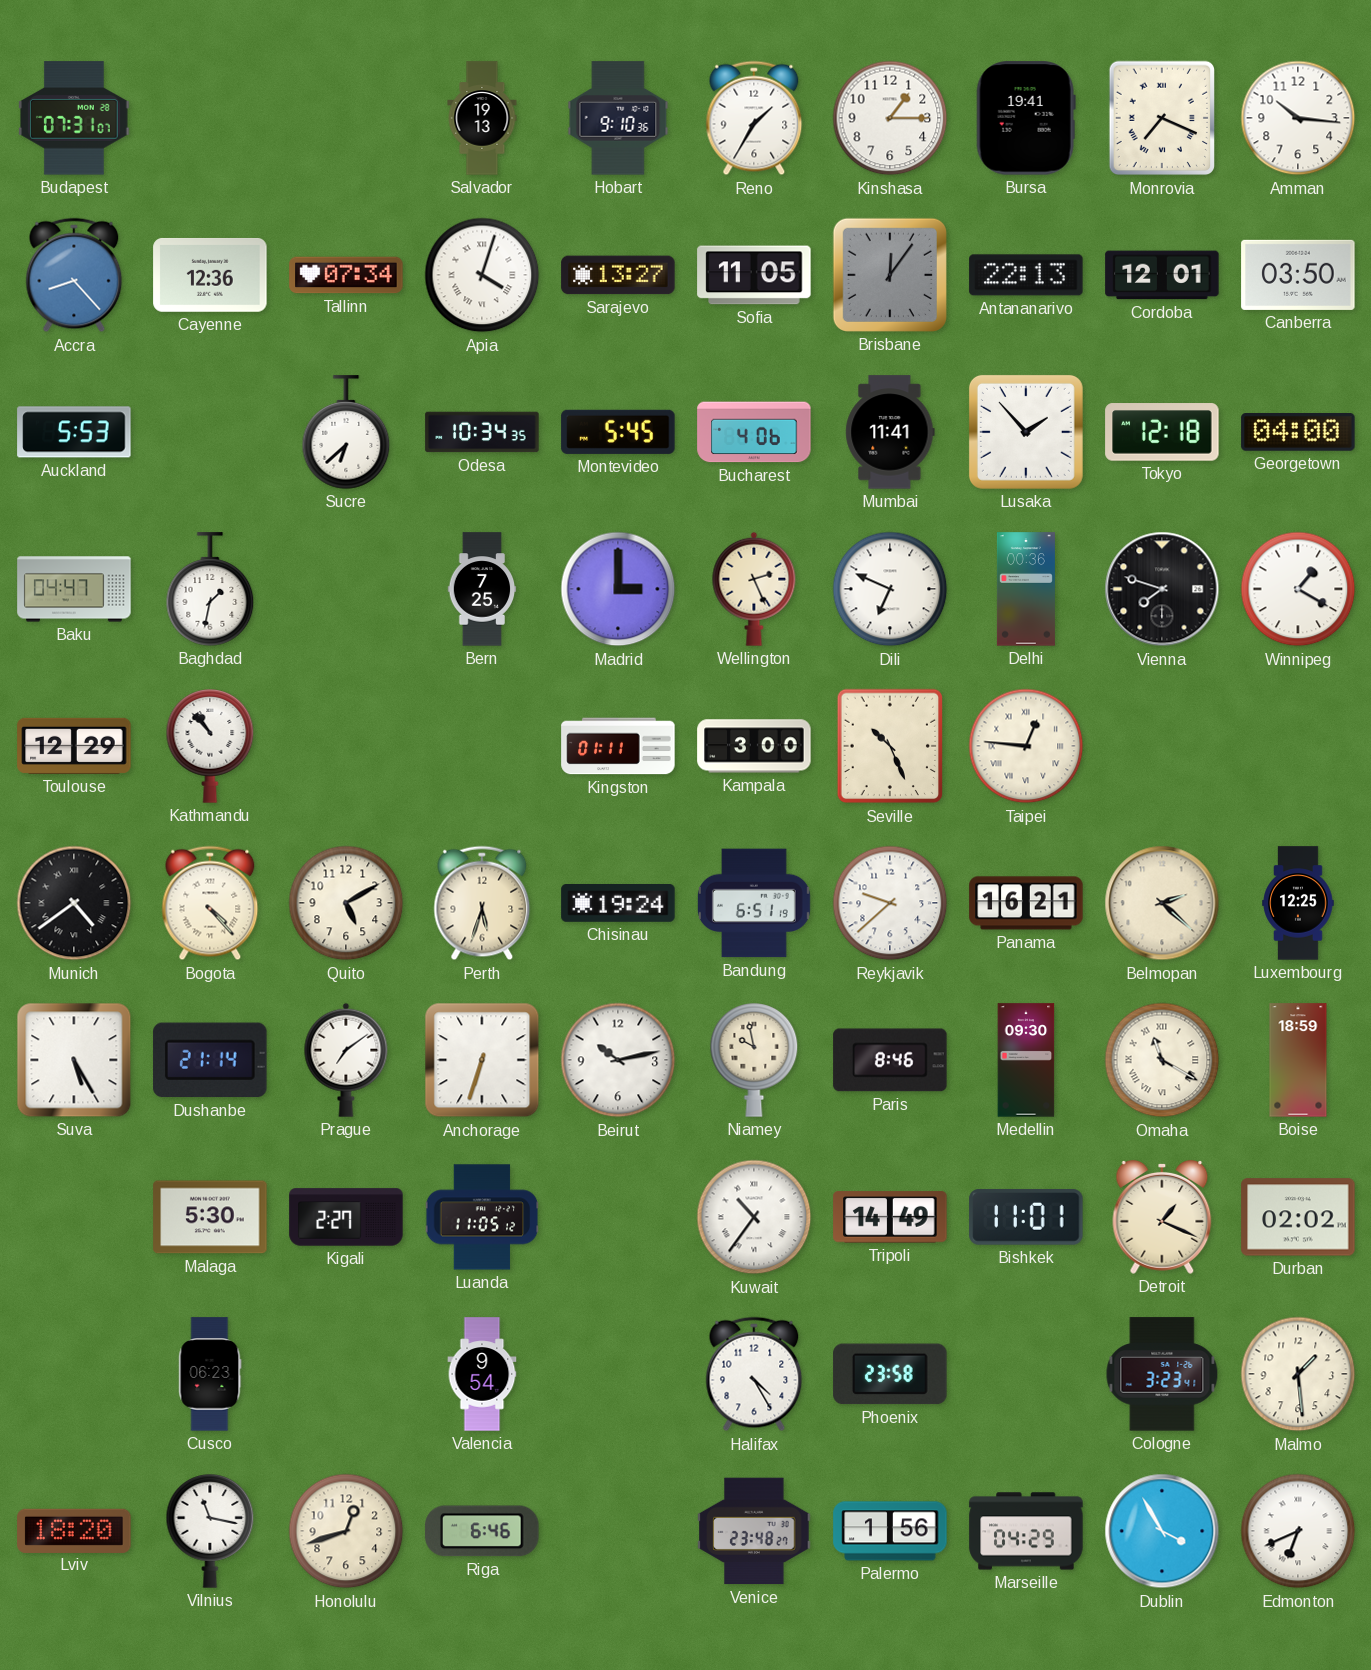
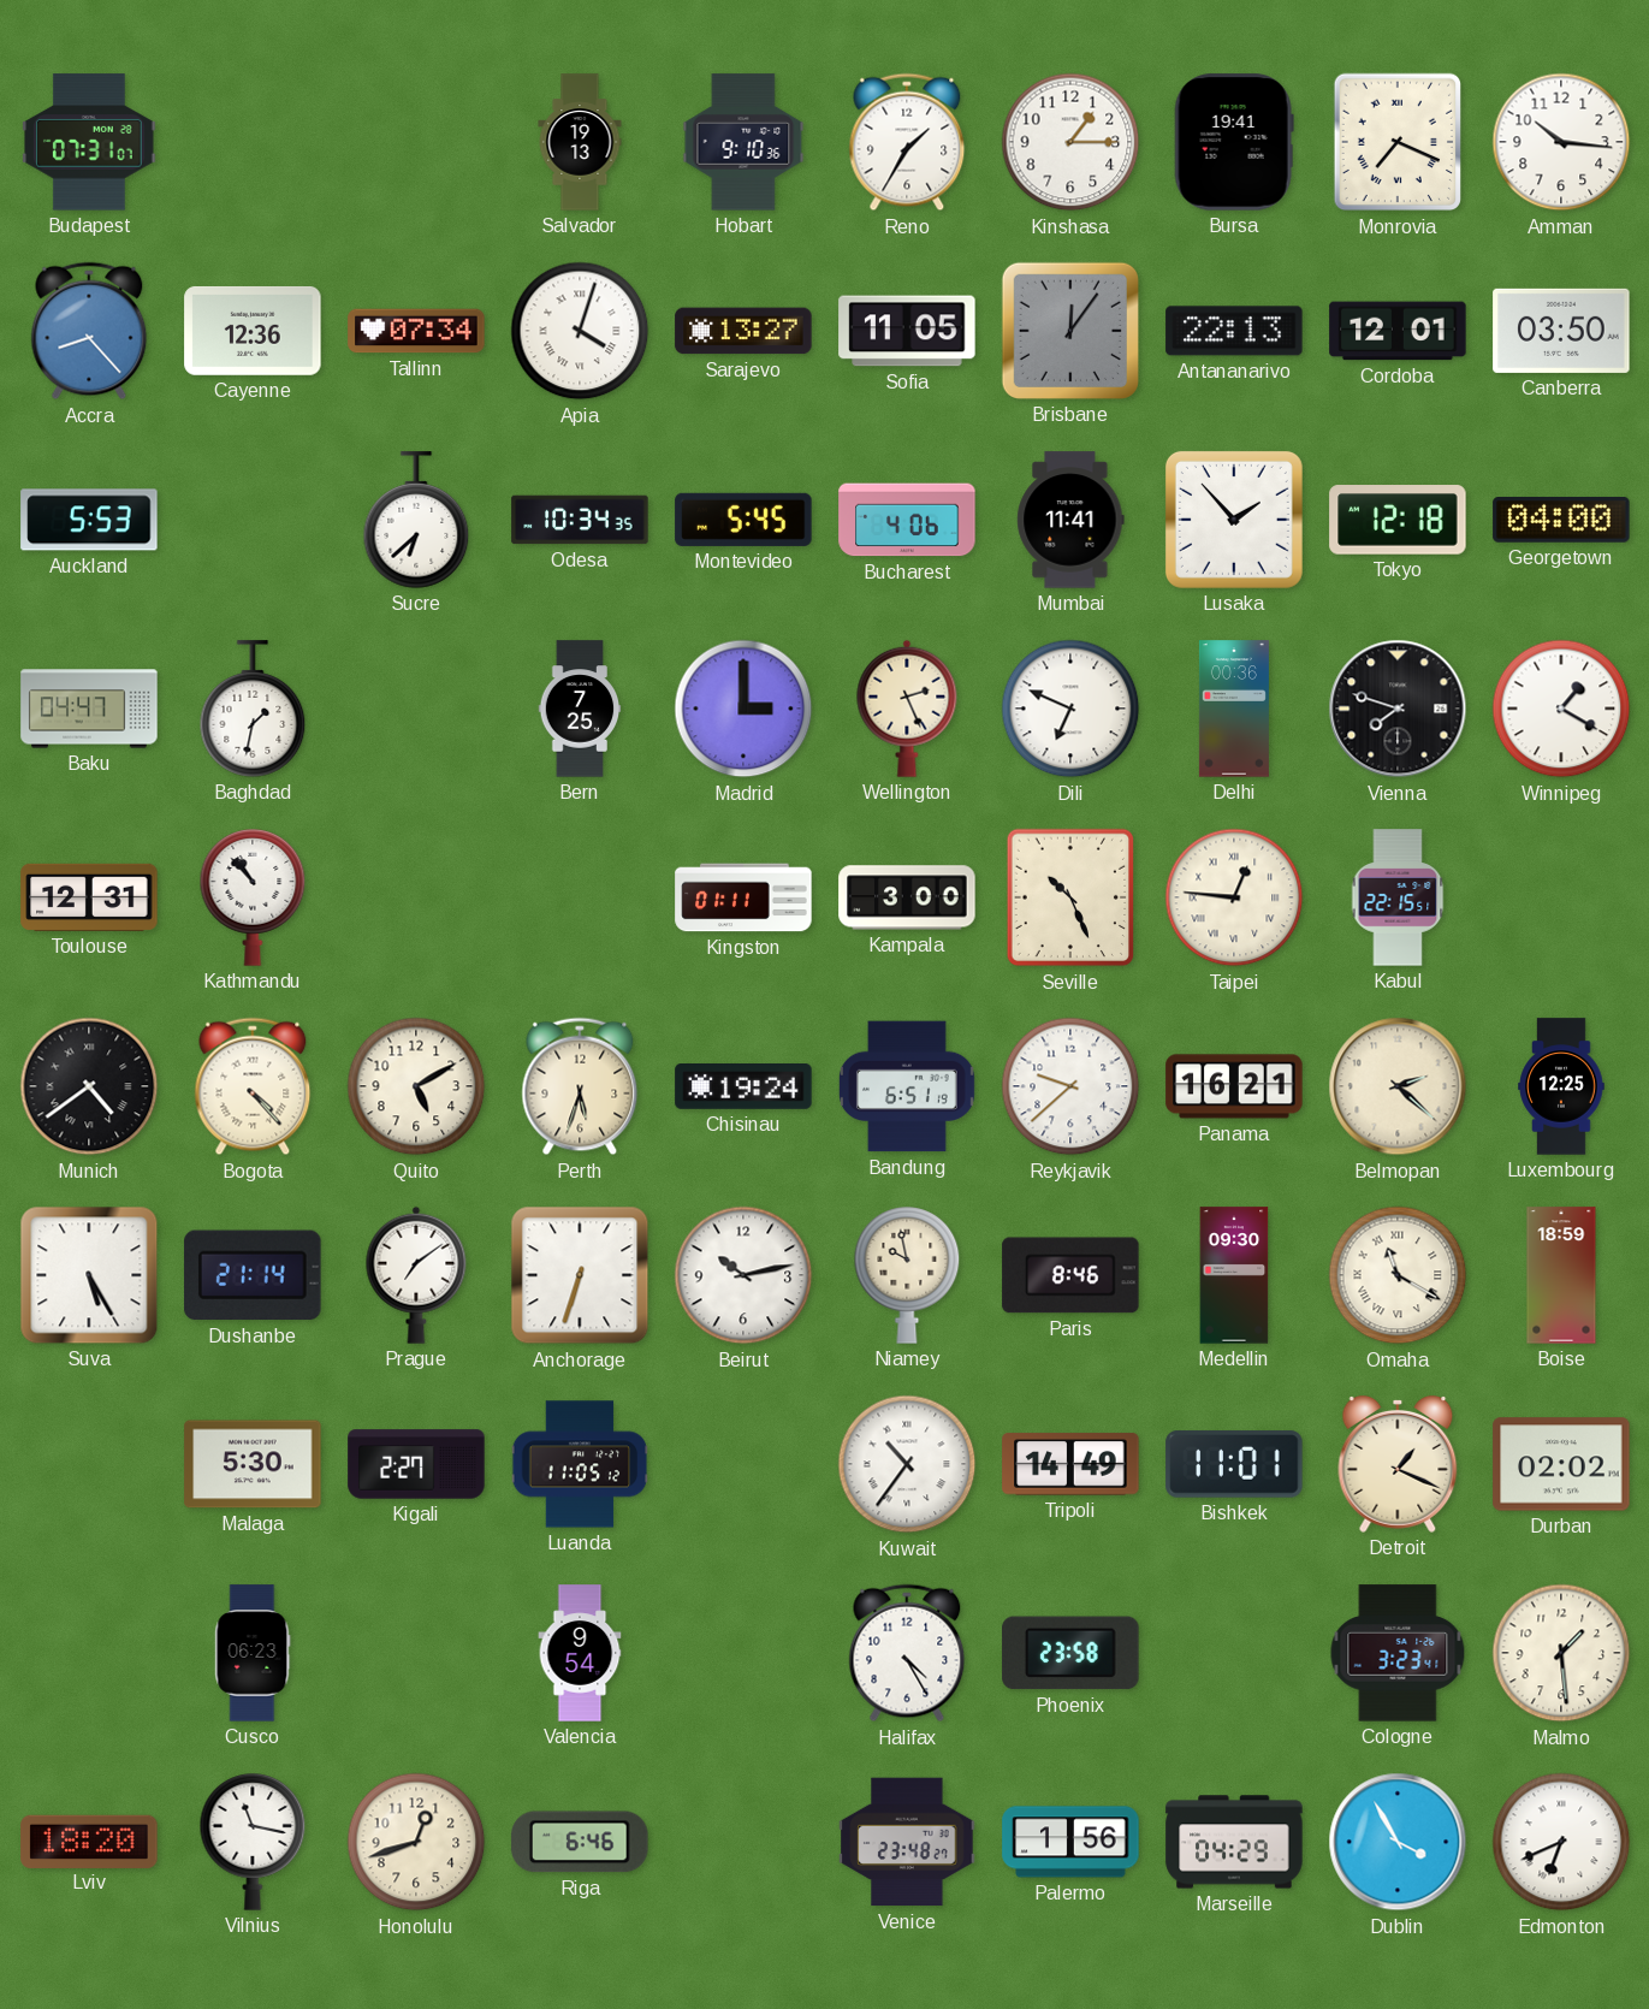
Toulouse: 12:29 -> 12:31 (89, 897)
Kabul: none -> 22:15 (1398, 897)
